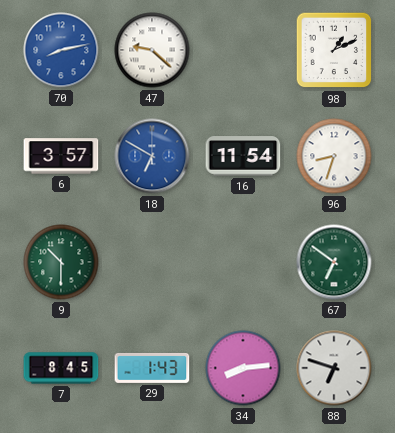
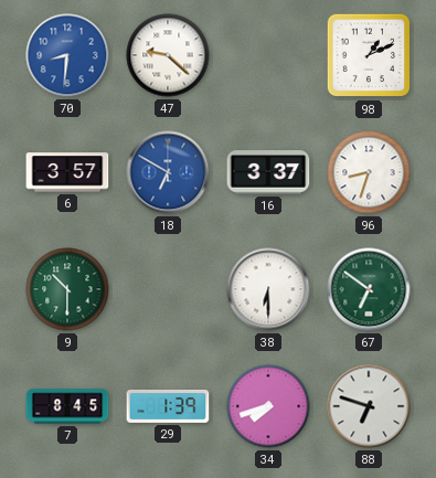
70: 8:13 -> 8:31 (67, 55)
16: 11:54 -> 3:37 (268, 172)
38: none -> 6:30 (268, 289)
29: 1:43 -> 1:39 (168, 406)
34: 8:14 -> 7:42 (268, 406)
